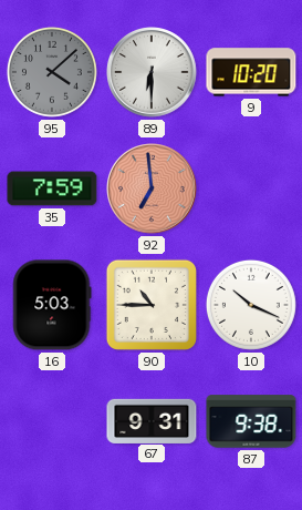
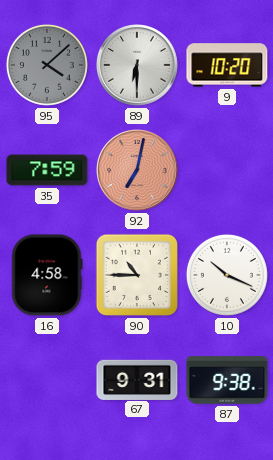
92: 6:59 -> 7:02 (137, 170)
16: 5:03 -> 4:58 (47, 275)
